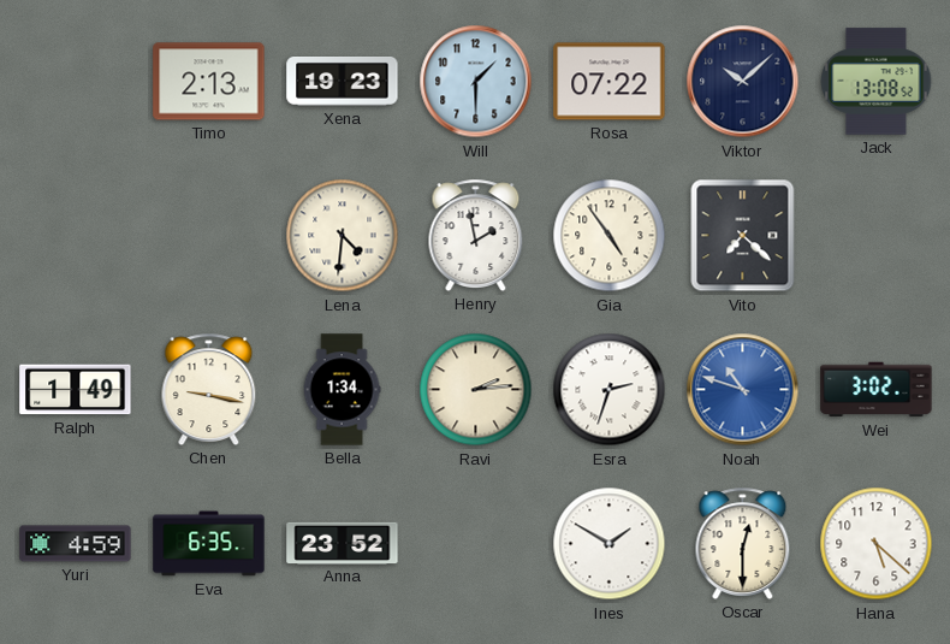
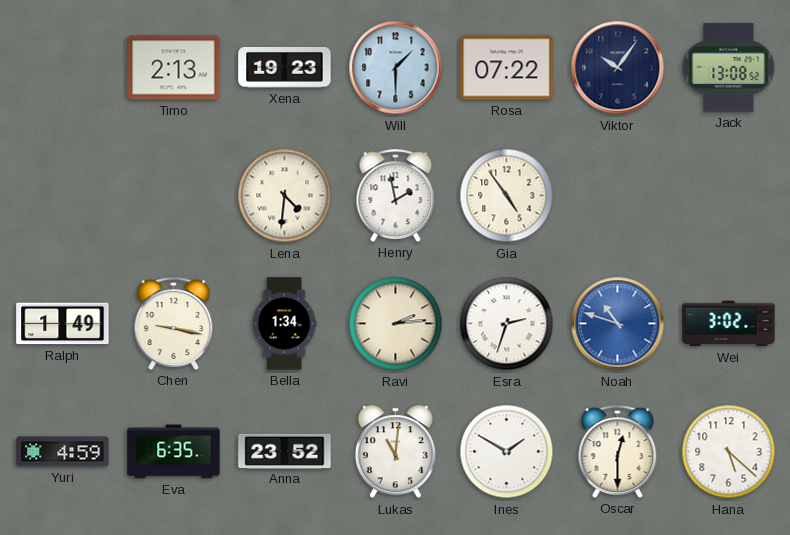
Viktor: 10:08 -> 10:06 (618, 68)
Vito: 7:22 -> none (743, 236)
Lukas: none -> 11:01 (395, 452)
